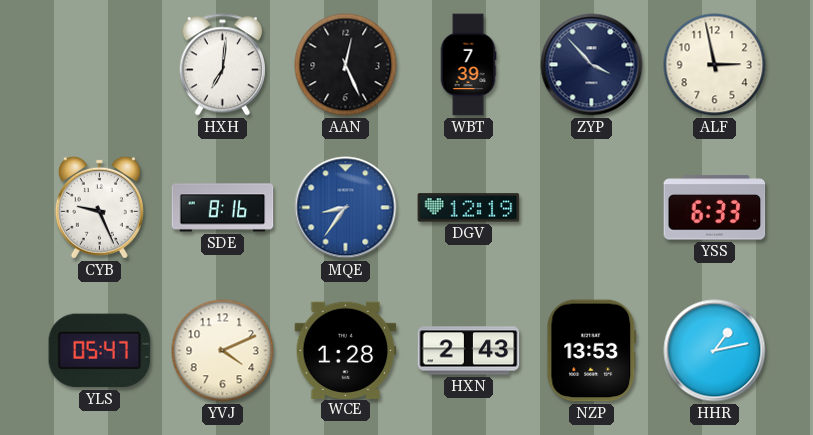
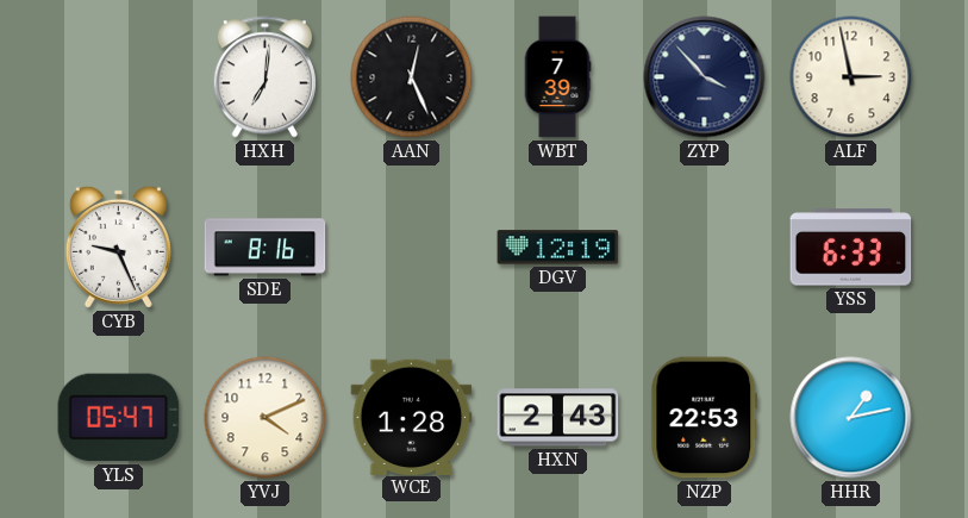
MQE: 8:36 -> none (346, 208)
NZP: 13:53 -> 22:53 (705, 418)
